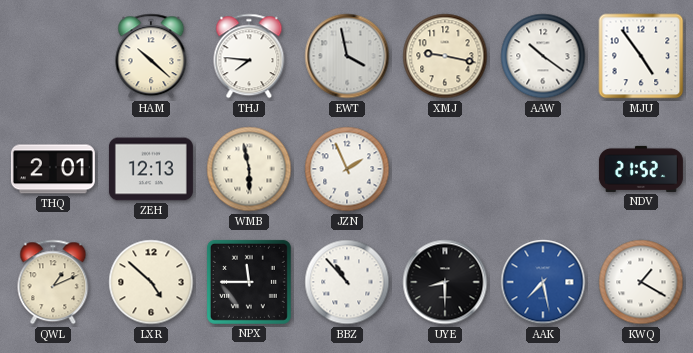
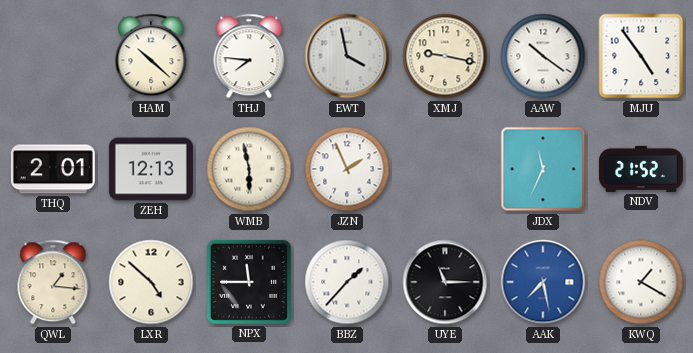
JDX: none -> 11:34 (543, 169)
QWL: 1:11 -> 1:16 (53, 282)
BBZ: 10:53 -> 1:37 (347, 282)
UYE: 8:30 -> 11:15 (445, 282)
